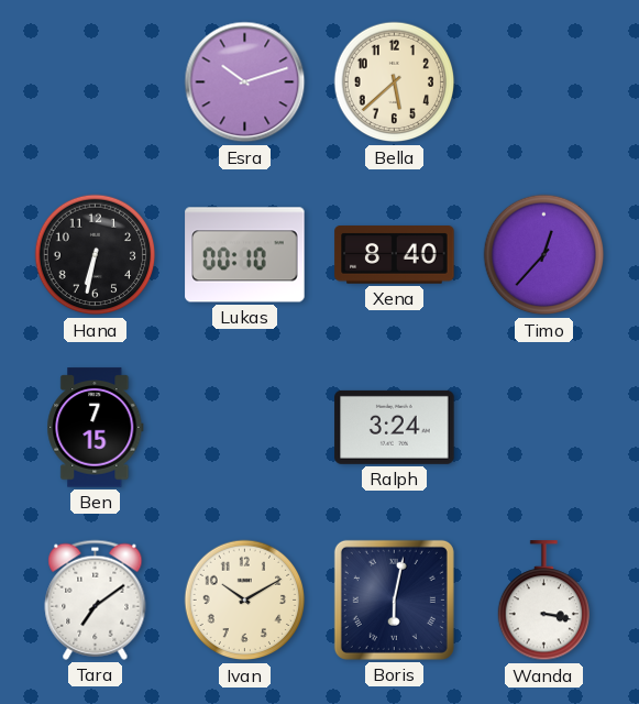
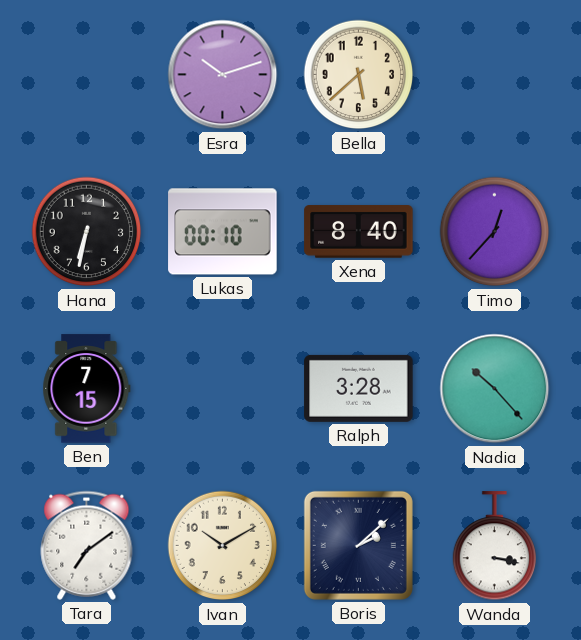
Ralph: 3:24 -> 3:28 (359, 388)
Nadia: none -> 10:23 (495, 389)
Boris: 6:02 -> 2:08 (358, 545)
